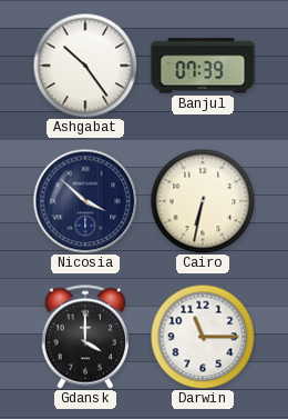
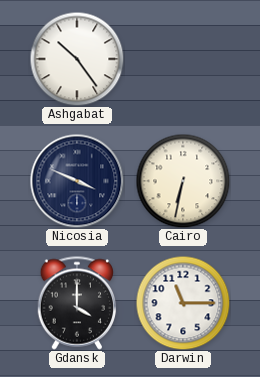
Banjul: 07:39 -> none (203, 66)
Nicosia: 3:52 -> 3:49 (77, 181)
